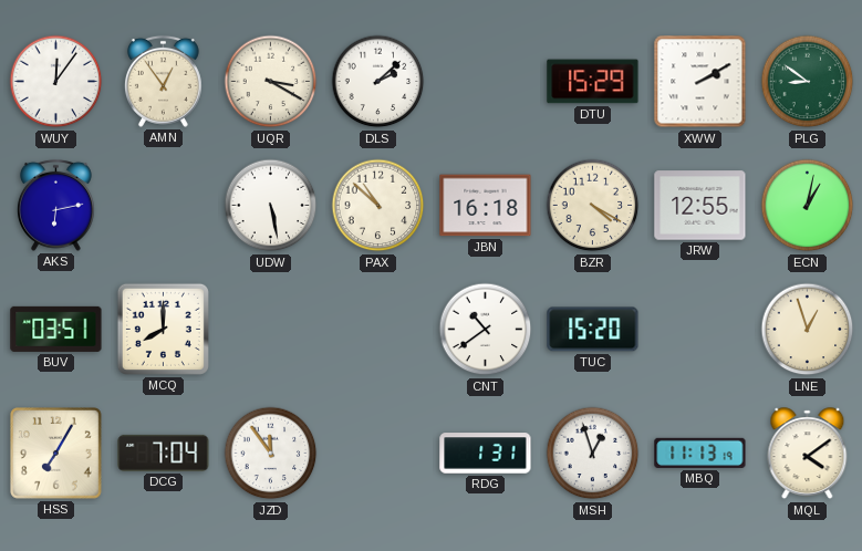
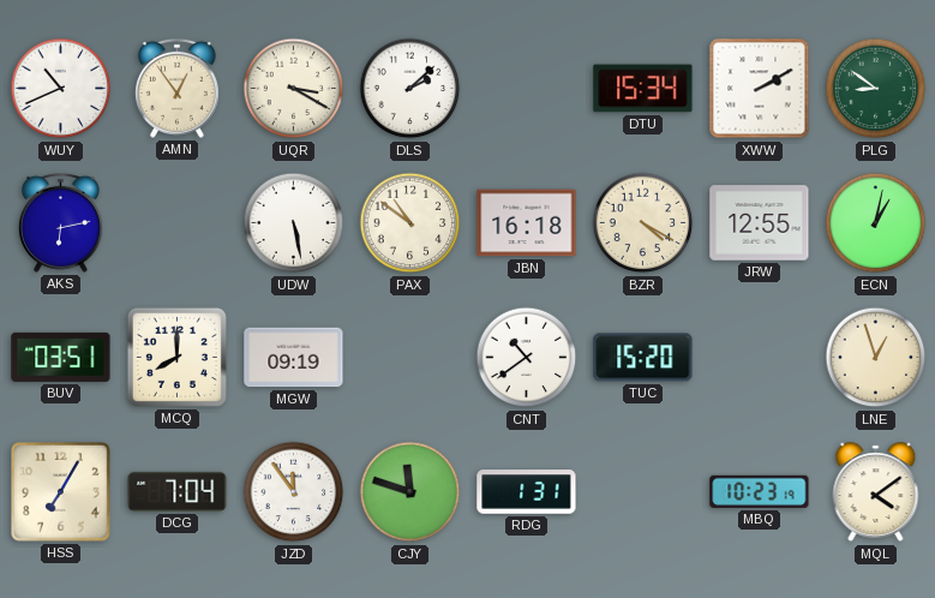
WUY: 12:06 -> 10:41 (61, 89)
DTU: 15:29 -> 15:34 (643, 89)
PAX: 10:52 -> 10:51 (410, 223)
MGW: none -> 09:19 (294, 358)
CJY: none -> 11:48 (410, 492)
MSH: 12:57 -> none (593, 454)
MBQ: 11:13 -> 10:23 (760, 491)
